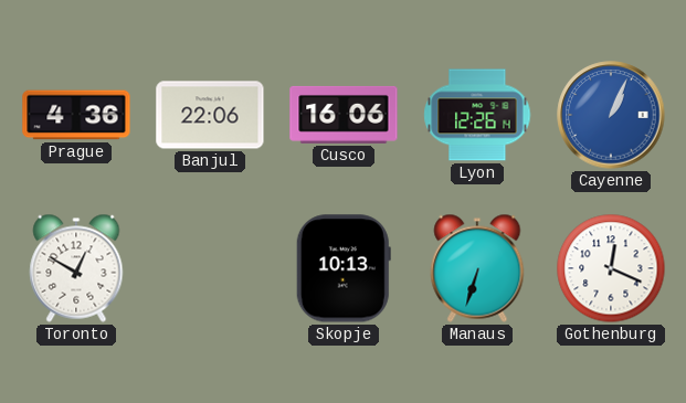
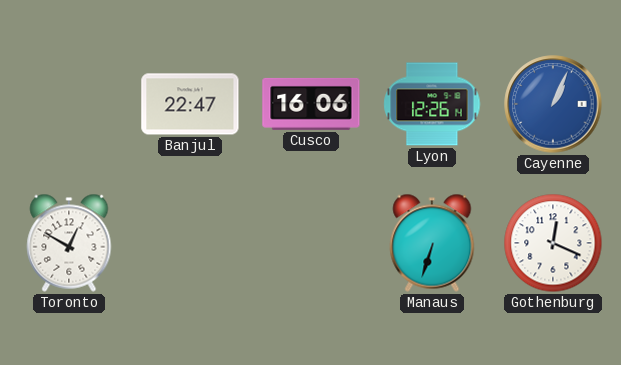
Prague: 4:36 -> none (76, 115)
Banjul: 22:06 -> 22:47 (190, 104)
Skopje: 10:13 -> none (344, 268)
